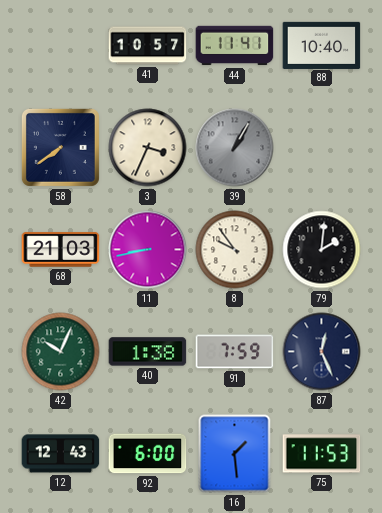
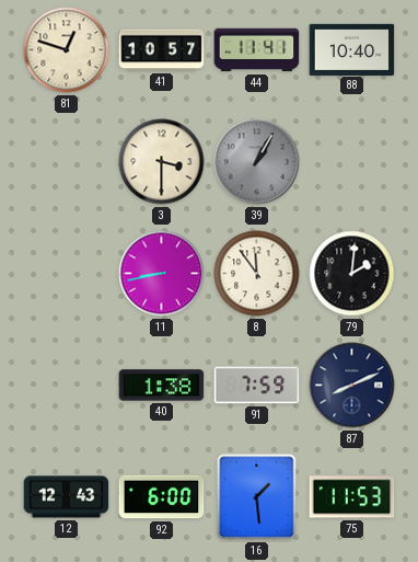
81: none -> 12:48 (67, 50)
58: 7:39 -> none (60, 147)
3: 3:34 -> 3:30 (162, 162)
68: 21:03 -> none (61, 250)
8: 9:54 -> 11:54 (257, 274)
42: 10:04 -> none (61, 352)
87: 12:26 -> 8:11 (352, 386)
